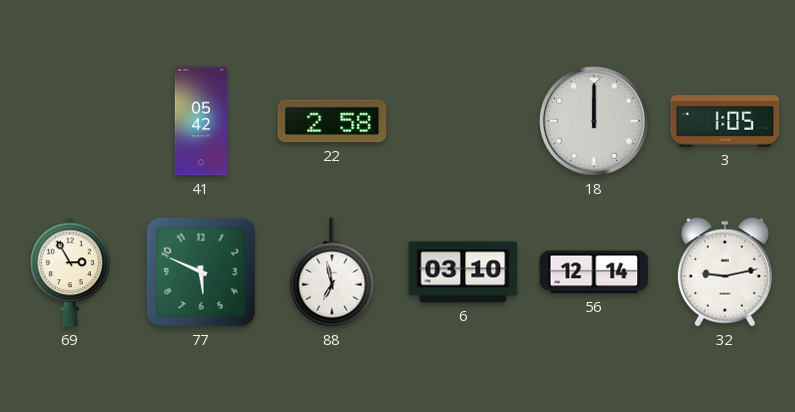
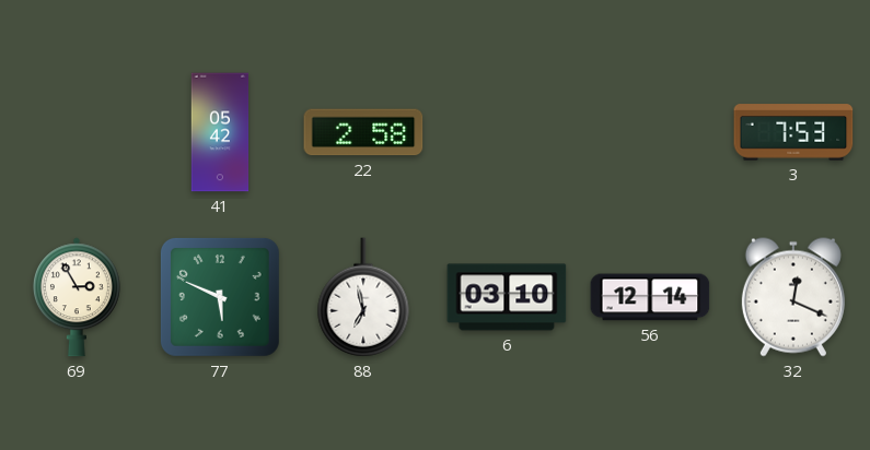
18: 12:00 -> none (595, 122)
3: 1:05 -> 7:53 (793, 132)
32: 9:13 -> 12:19 (793, 297)
